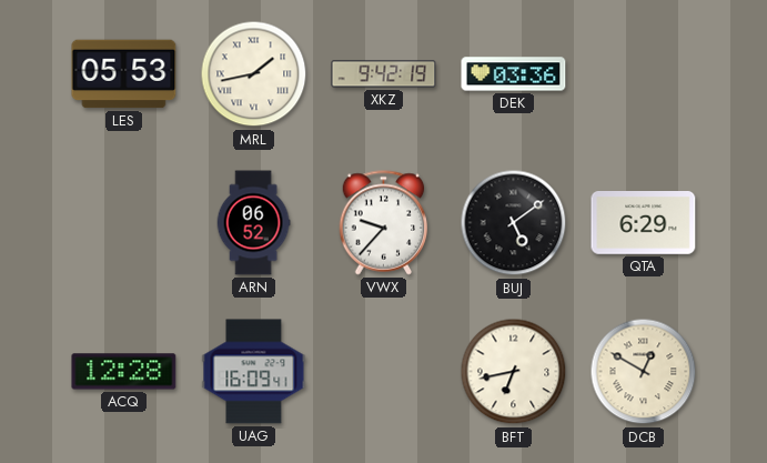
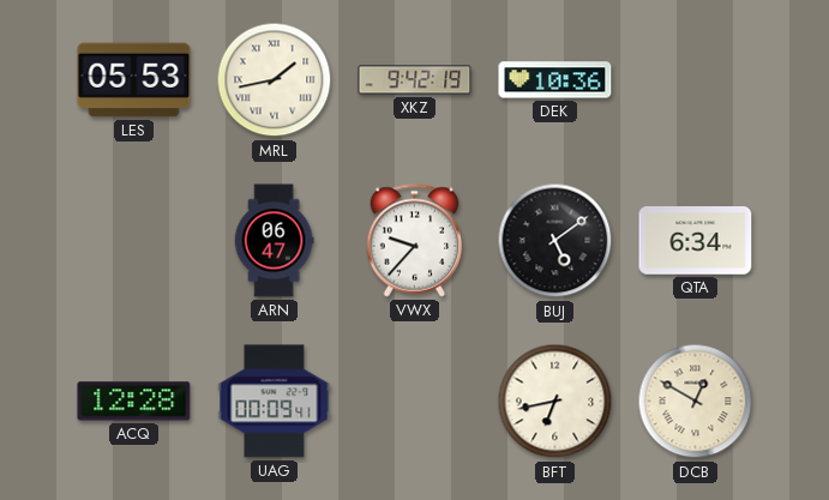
DEK: 03:36 -> 10:36 (555, 80)
ARN: 06:52 -> 06:47 (274, 241)
QTA: 6:29 -> 6:34 (696, 241)
UAG: 16:09 -> 00:09 (275, 402)
